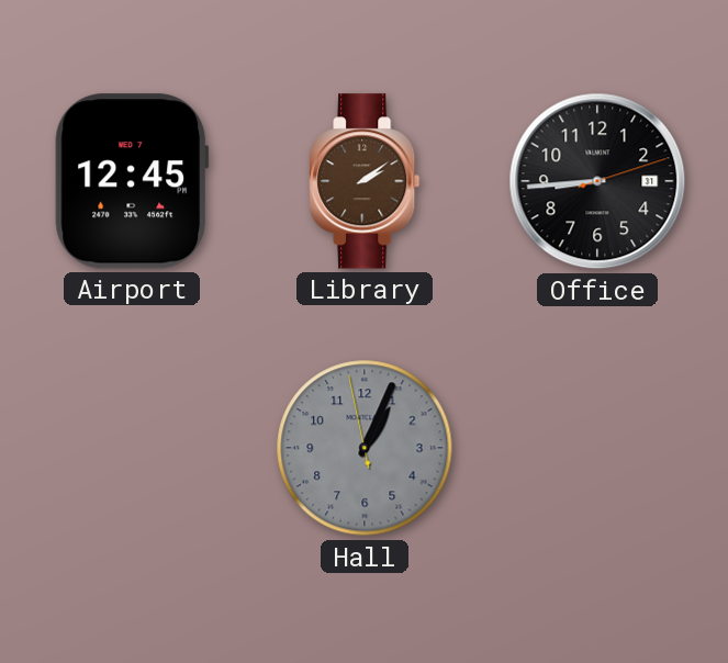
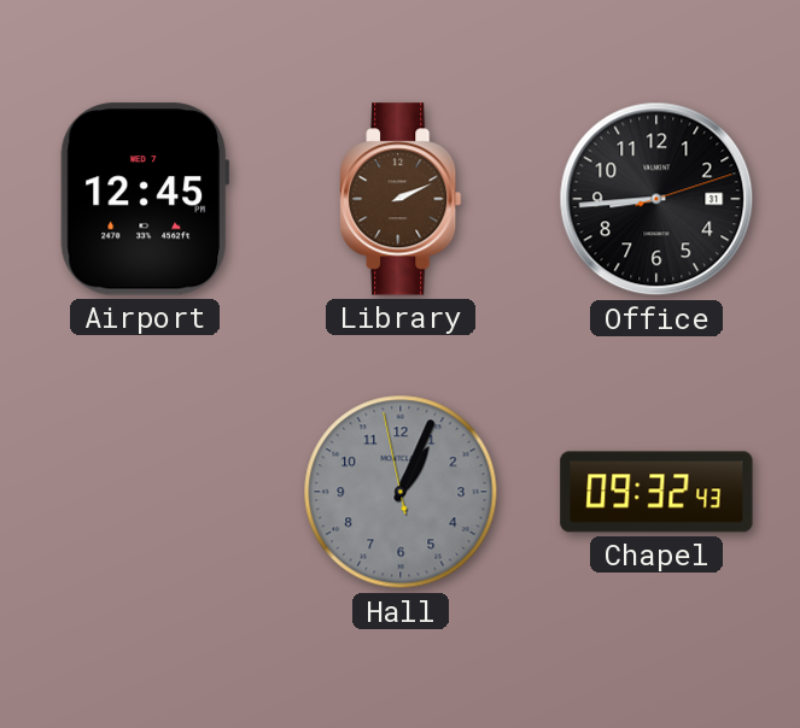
Library: 2:09 -> 2:11 (401, 199)
Chapel: none -> 09:32 (656, 492)
